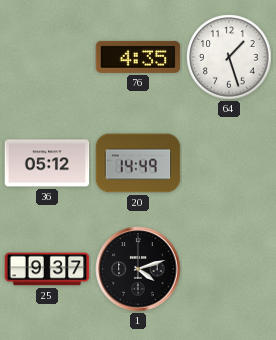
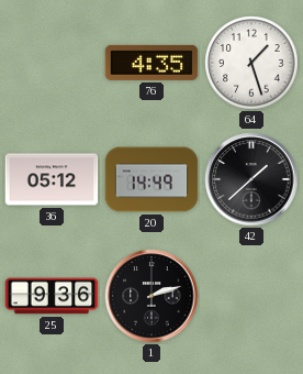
42: none -> 1:38 (251, 179)
25: 9:37 -> 9:36 (52, 296)
1: 4:12 -> 2:12 (151, 296)
